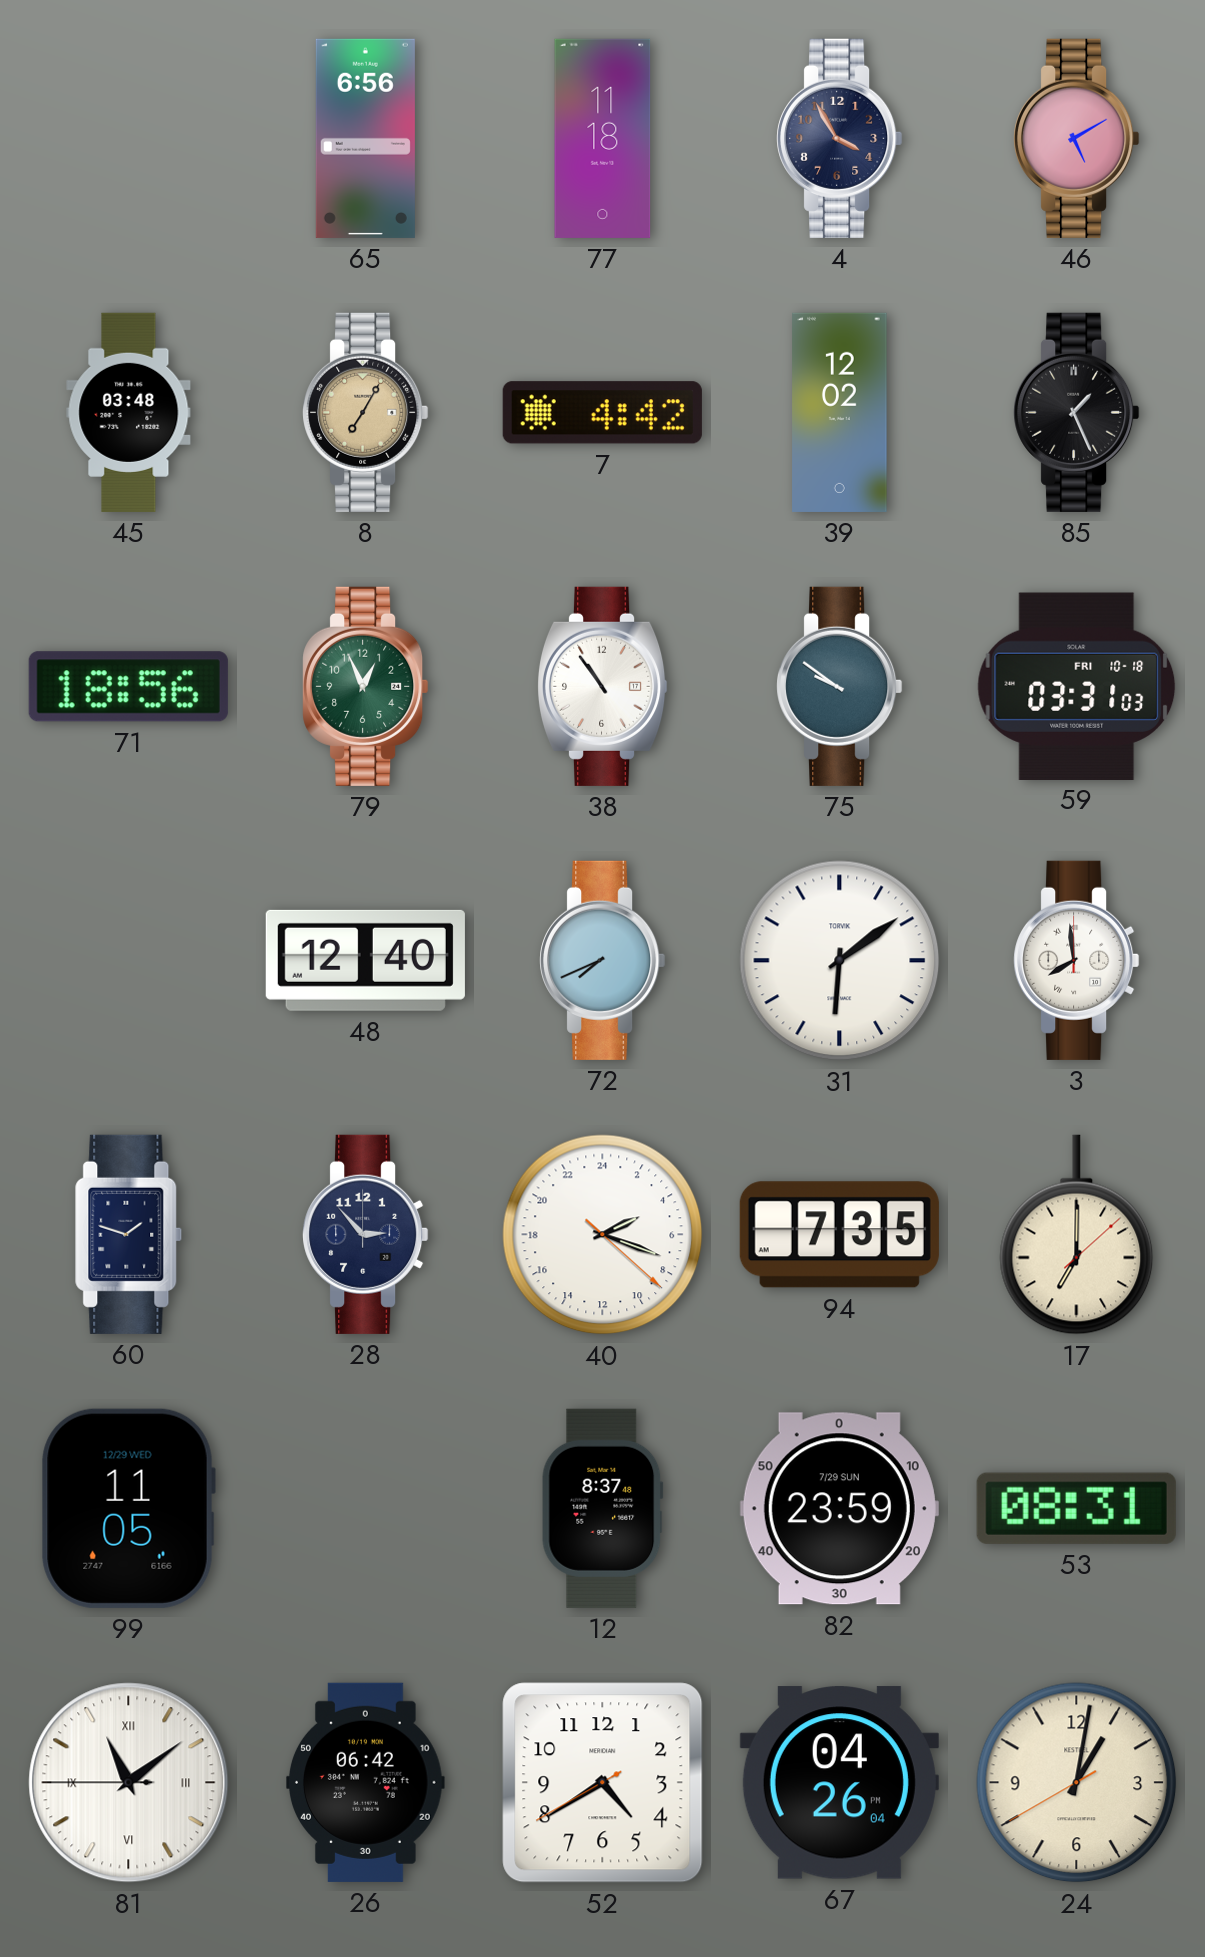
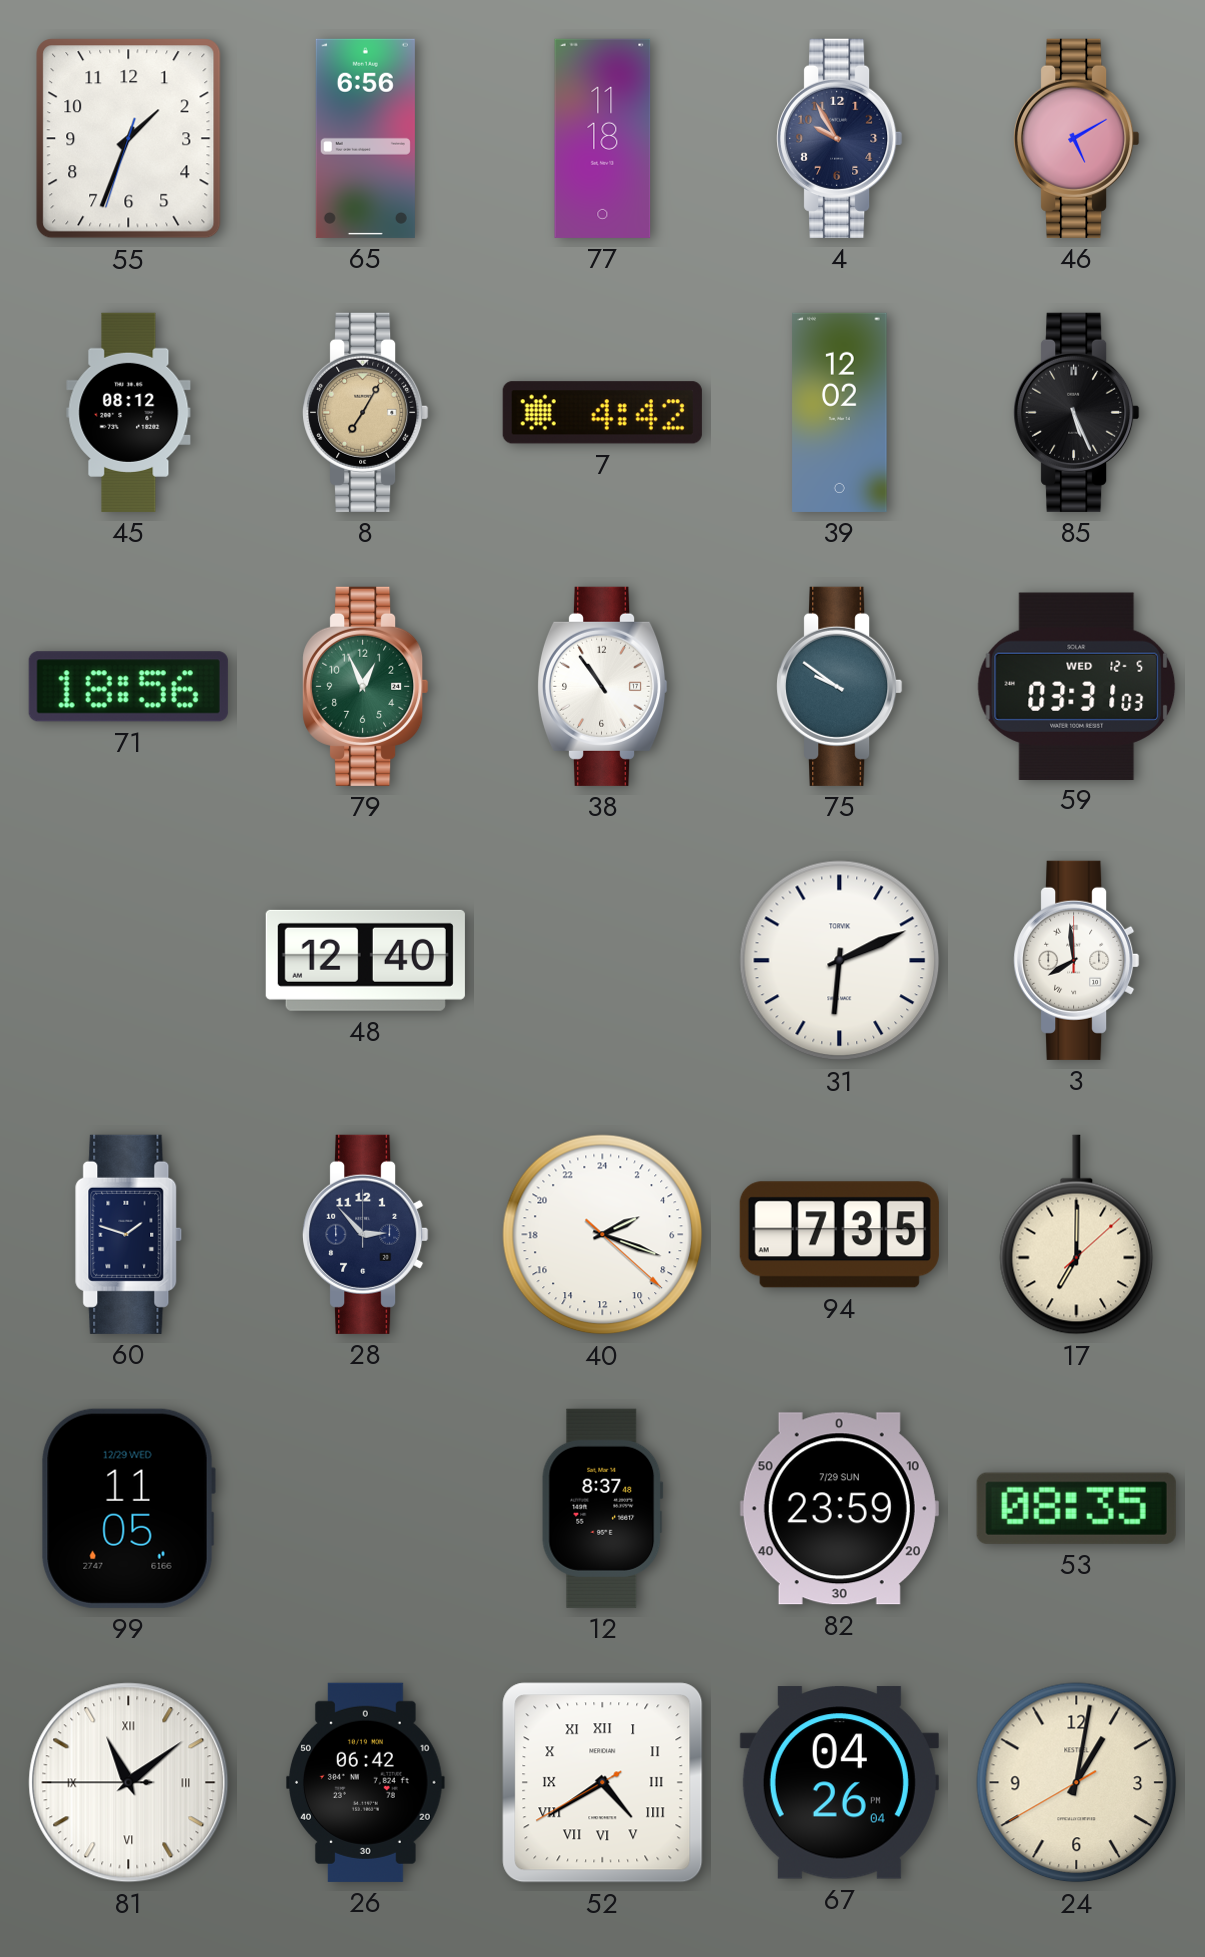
55: none -> 1:33 (129, 139)
4: 3:55 -> 9:55 (840, 138)
45: 03:48 -> 08:12 (129, 412)
85: 1:26 -> 5:26 (1077, 412)
59 date: FRI 10-18 -> WED 12-5 (1077, 686)
72: 7:41 -> none (603, 960)
31: 6:09 -> 6:11 (840, 961)
53: 08:31 -> 08:35 (1076, 1508)
52 numerals: Arabic -> Roman (603, 1783)
